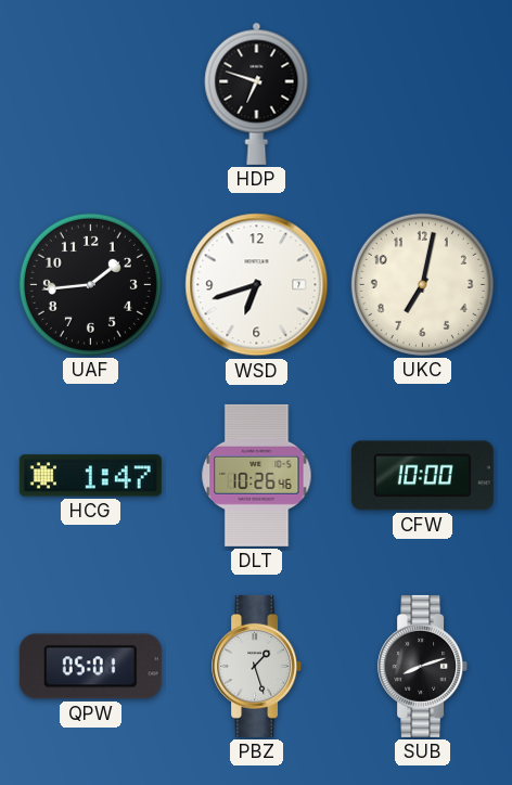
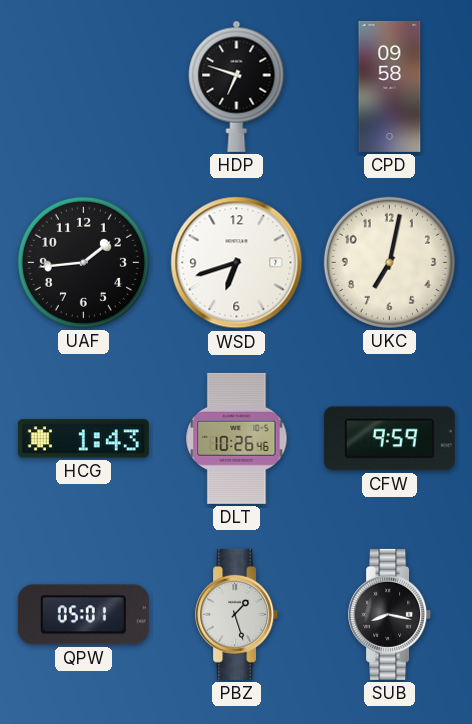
CPD: none -> 09:58 (390, 86)
HCG: 1:47 -> 1:43 (83, 439)
CFW: 10:00 -> 9:59 (389, 439)
SUB: 8:12 -> 8:17 (390, 614)
